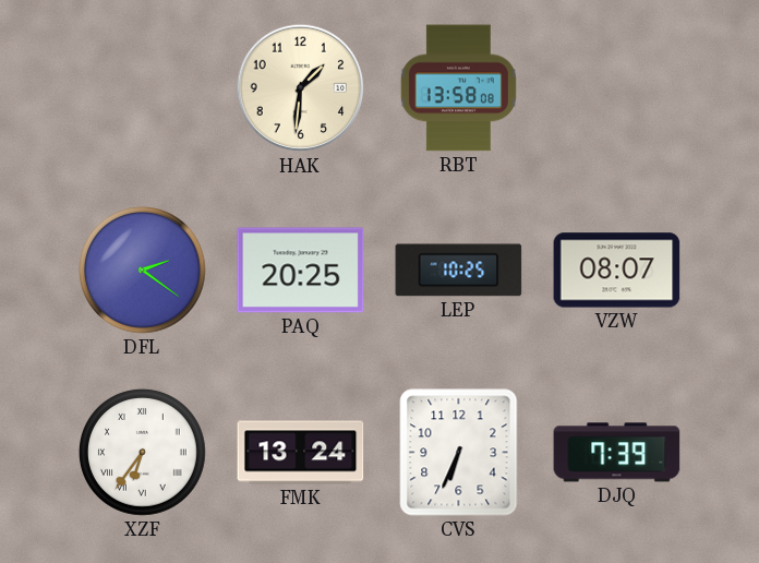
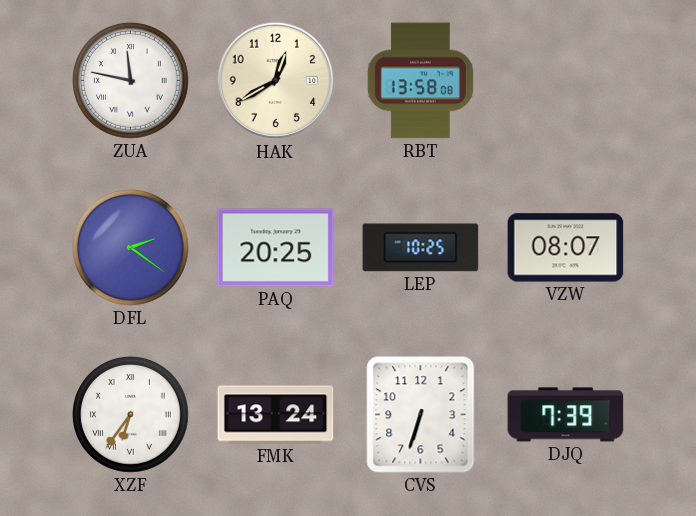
ZUA: none -> 11:47 (131, 81)
HAK: 1:31 -> 12:40 (276, 81)
CVS: 6:34 -> 6:33 (421, 415)
